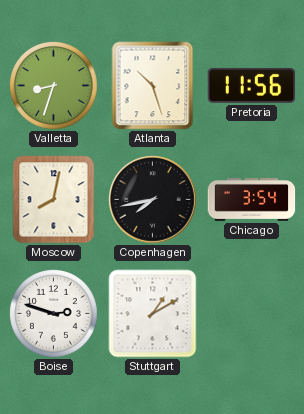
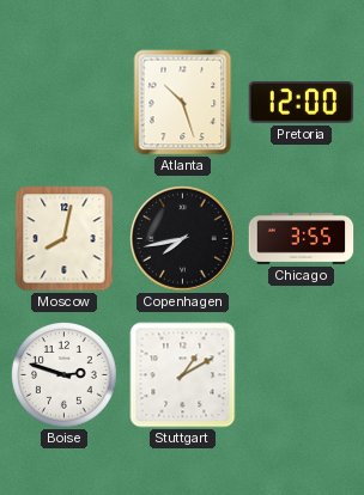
Valletta: 8:33 -> none (54, 86)
Pretoria: 11:56 -> 12:00 (302, 102)
Chicago: 3:54 -> 3:55 (302, 239)
